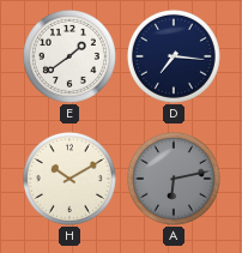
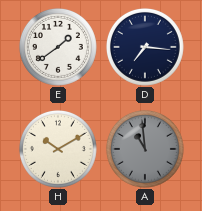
A: 6:13 -> 10:59 (145, 149)
